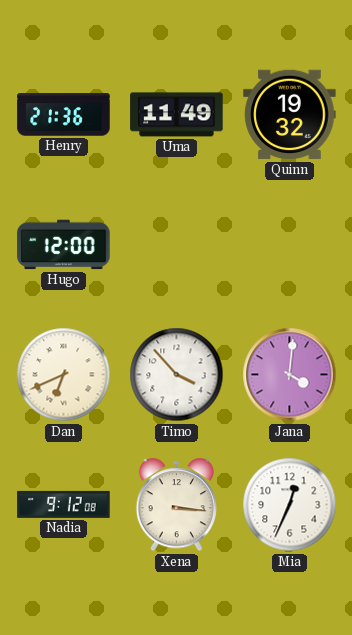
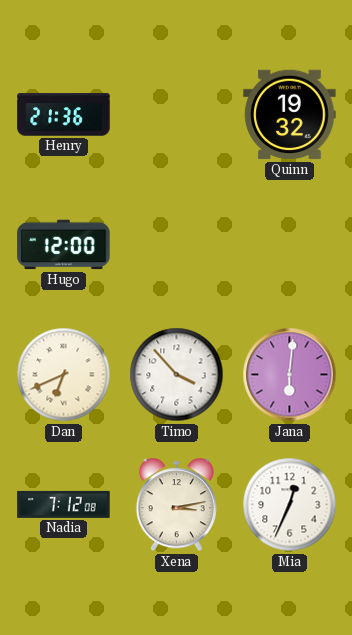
Uma: 11:49 -> none (177, 115)
Jana: 4:01 -> 6:01 (290, 375)
Nadia: 9:12 -> 7:12 (64, 504)
Xena: 3:16 -> 3:13 (176, 505)
